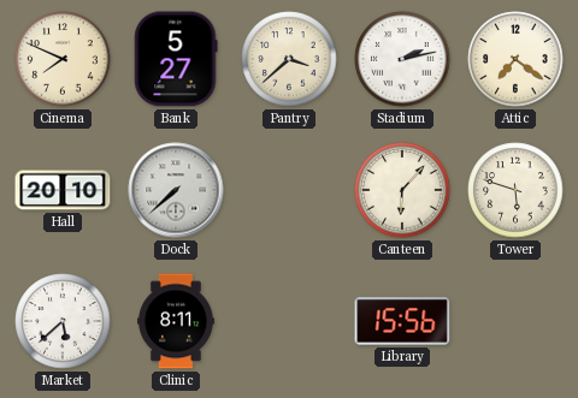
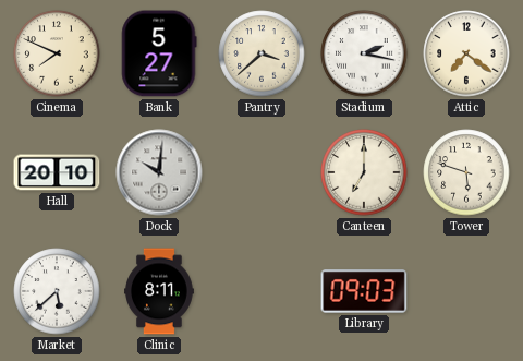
Stadium: 2:13 -> 2:17 (364, 53)
Dock: 7:38 -> 10:01 (159, 172)
Canteen: 6:07 -> 7:00 (364, 172)
Library: 15:56 -> 09:03 (364, 291)
